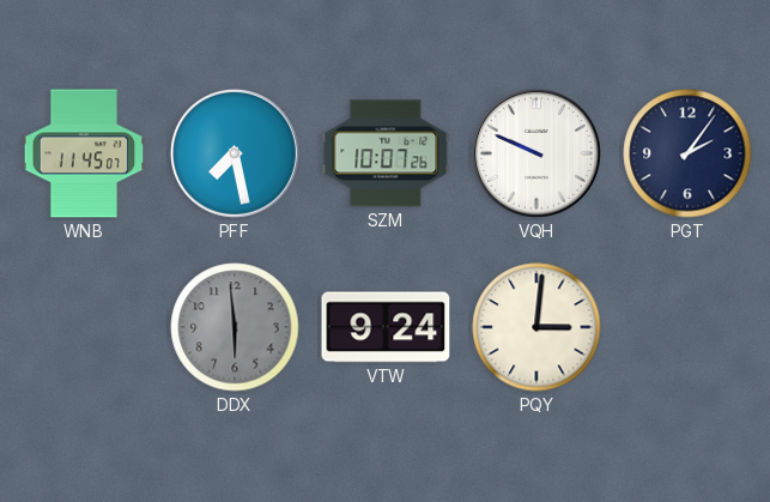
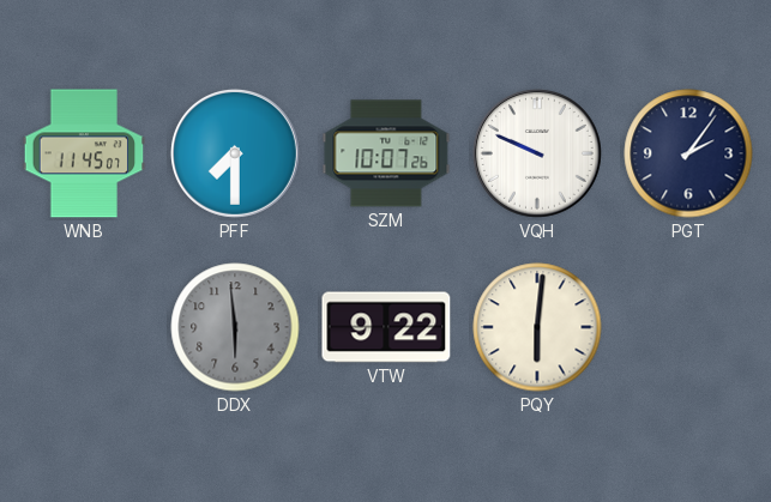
PFF: 7:28 -> 7:30 (235, 153)
VTW: 9:24 -> 9:22 (386, 327)
PQY: 3:01 -> 6:01 (537, 327)
